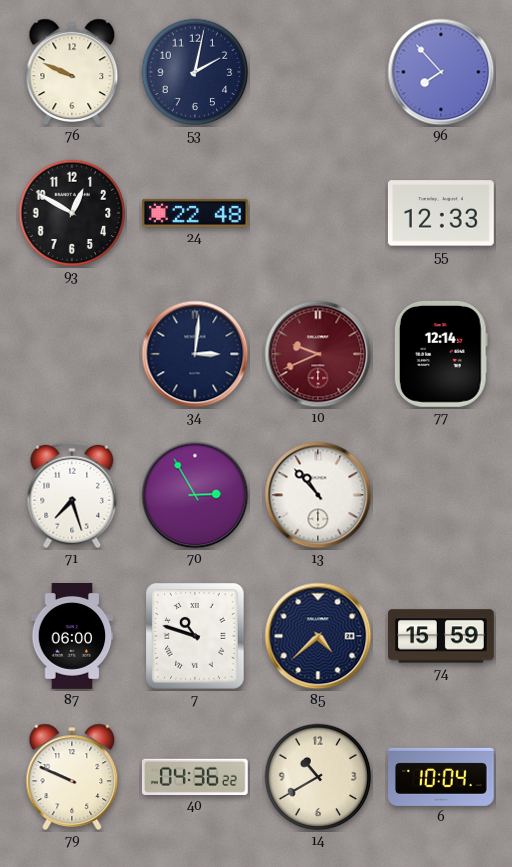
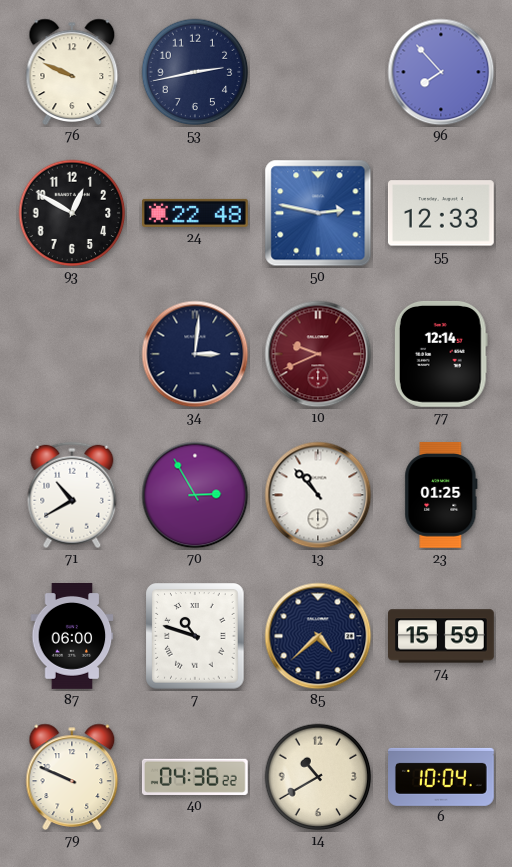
53: 2:02 -> 2:43 (195, 72)
50: none -> 2:47 (318, 213)
71: 7:27 -> 10:40 (72, 495)
23: none -> 01:25 (441, 495)
